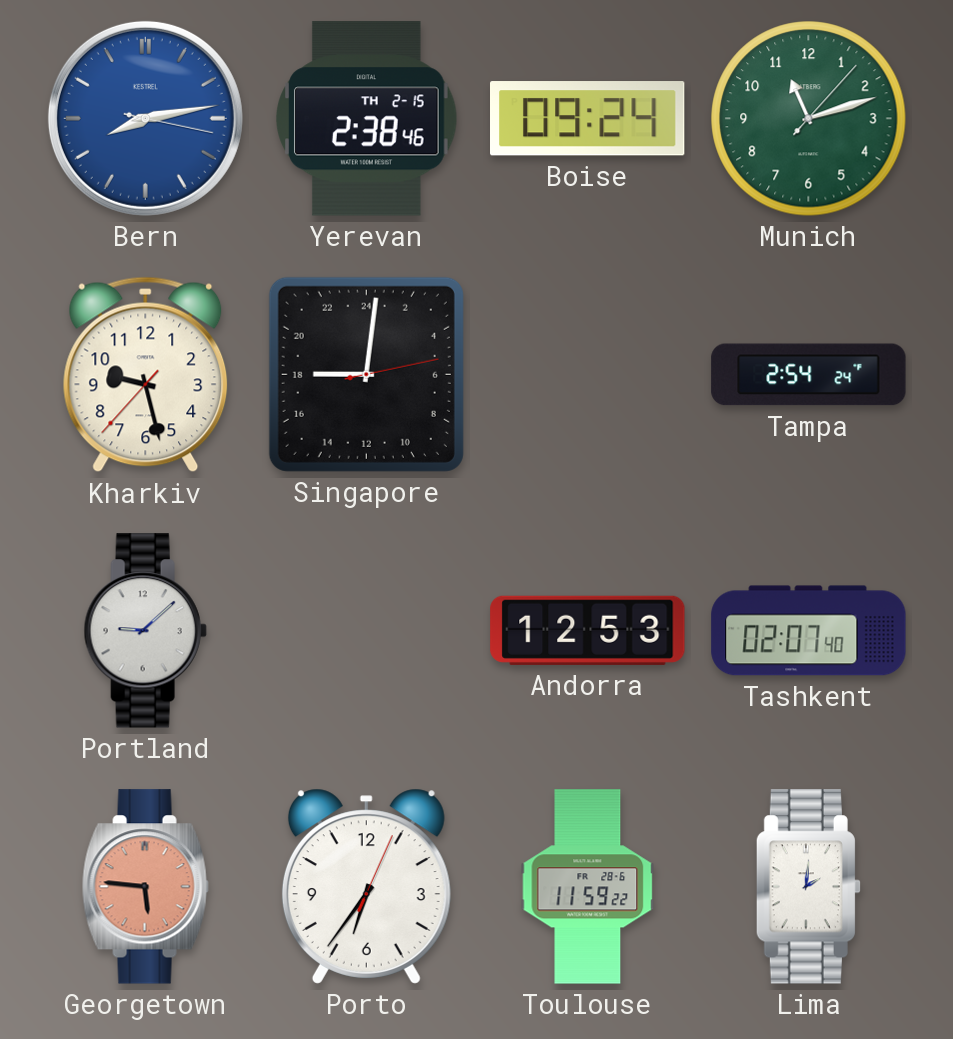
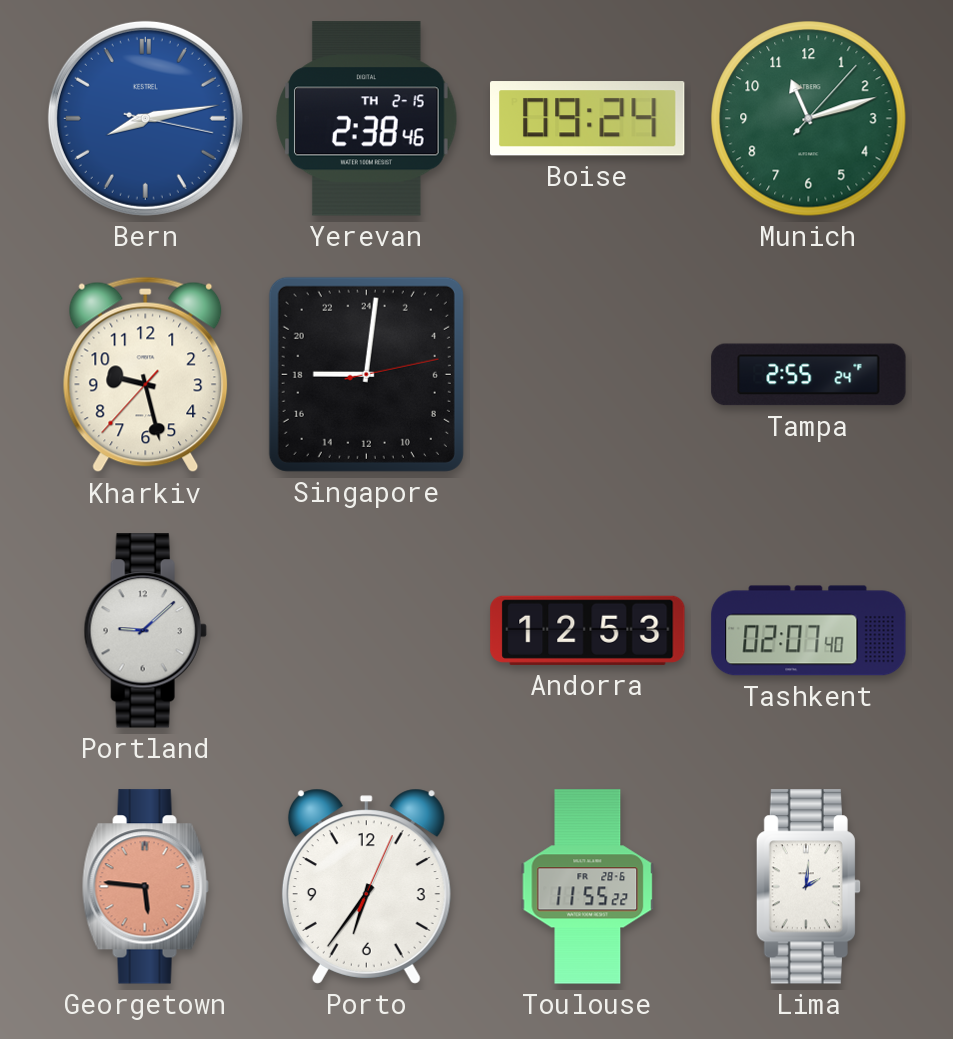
Tampa: 2:54 -> 2:55 (809, 375)
Toulouse: 11:59 -> 11:55 (588, 887)
